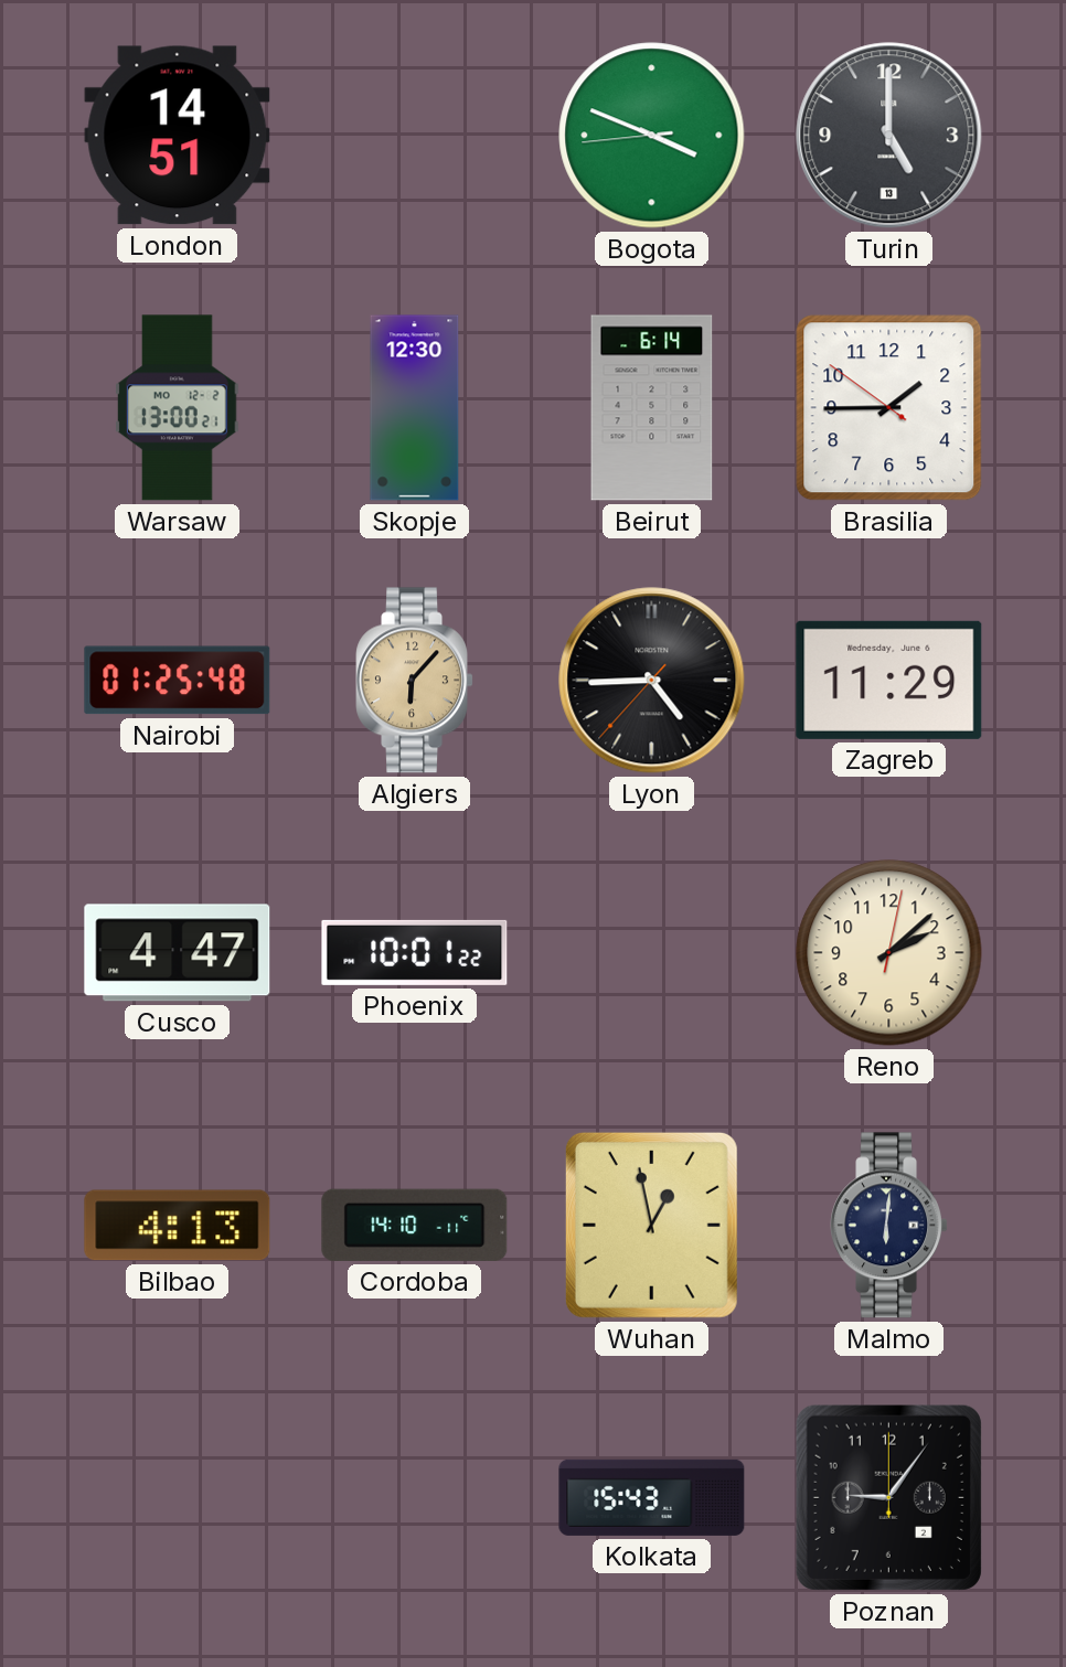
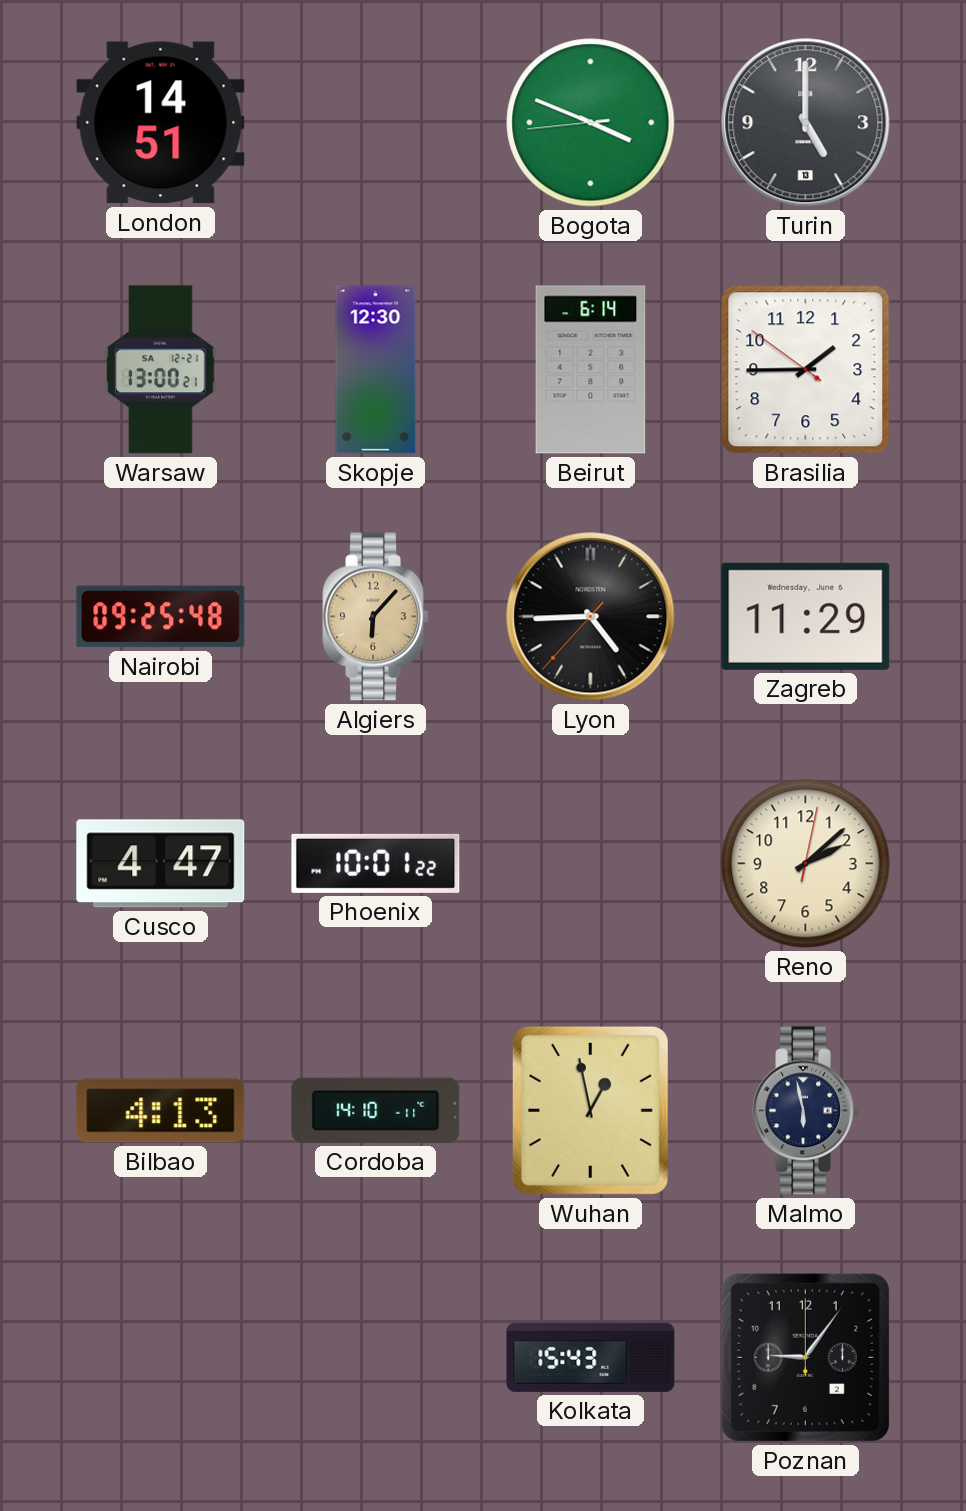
Warsaw date: MO 12-2 -> SA 12-21 (161, 370)
Nairobi: 01:25 -> 09:25 (161, 617)
Malmo: 6:01 -> 5:58 (805, 1111)
